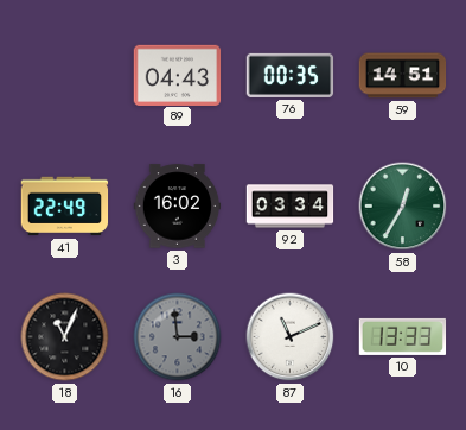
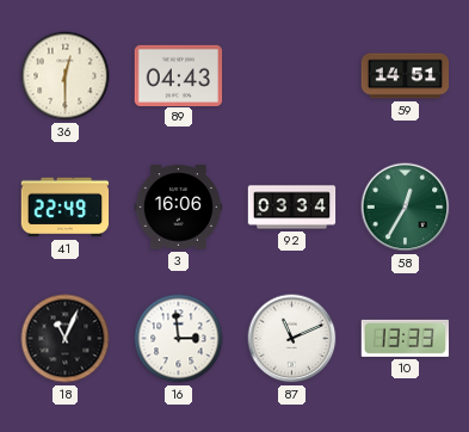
36: none -> 12:30 (66, 76)
76: 00:35 -> none (291, 75)
3: 16:02 -> 16:06 (179, 208)
16 dial: grey -> white (179, 339)
